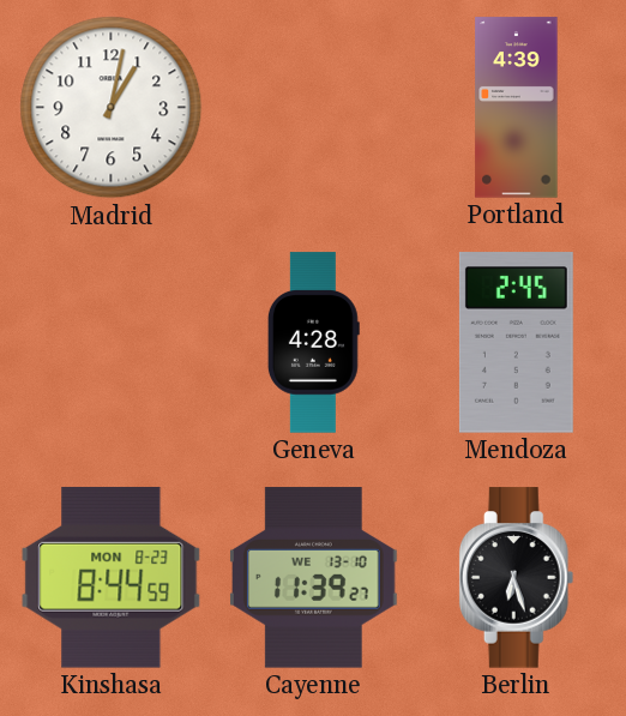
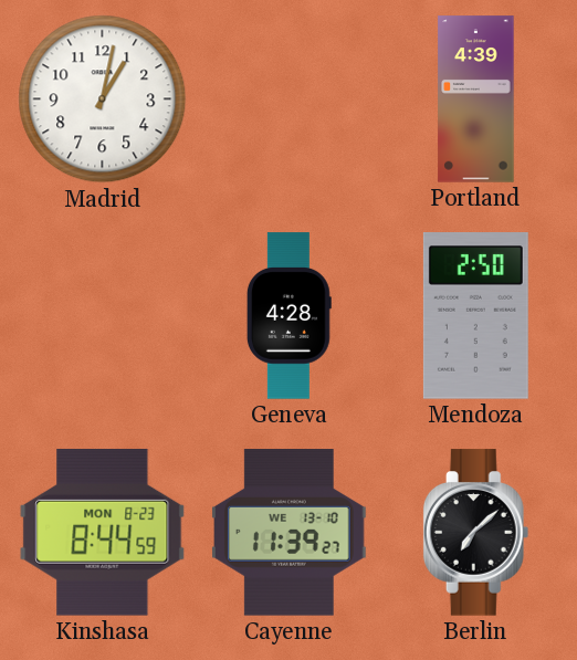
Mendoza: 2:45 -> 2:50 (475, 316)
Berlin: 6:27 -> 7:08 (476, 533)
